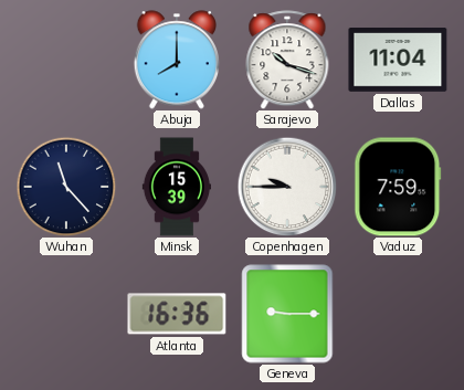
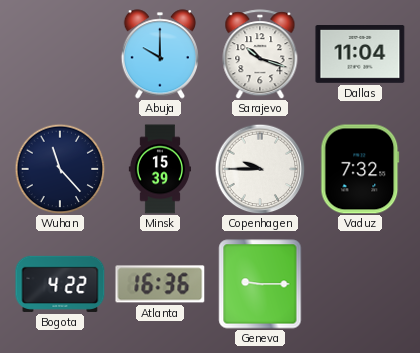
Abuja: 8:00 -> 10:00 (159, 54)
Vaduz: 7:59 -> 7:32 (360, 169)
Bogota: none -> 4:22 (60, 284)
